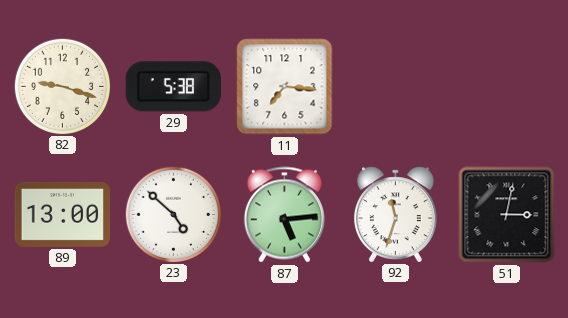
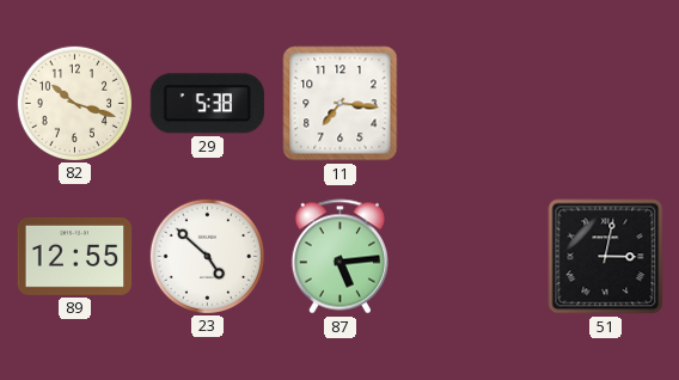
82: 9:18 -> 10:18 (74, 103)
89: 13:00 -> 12:55 (75, 256)
92: 11:33 -> none (395, 214)
